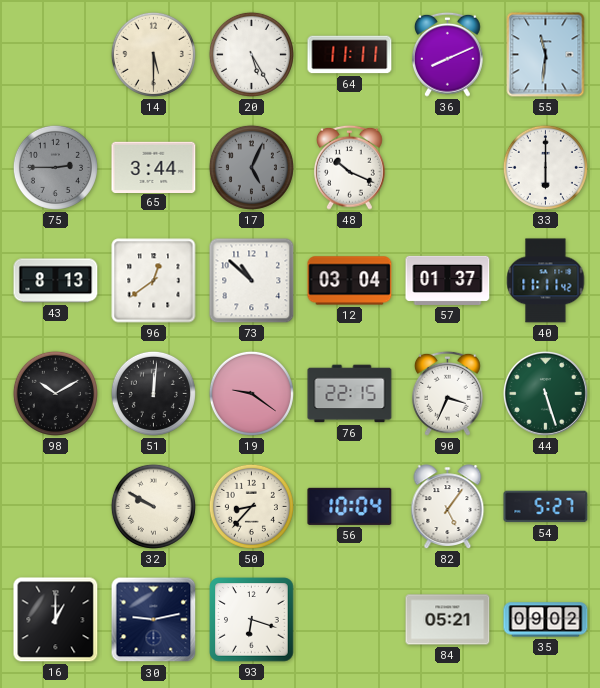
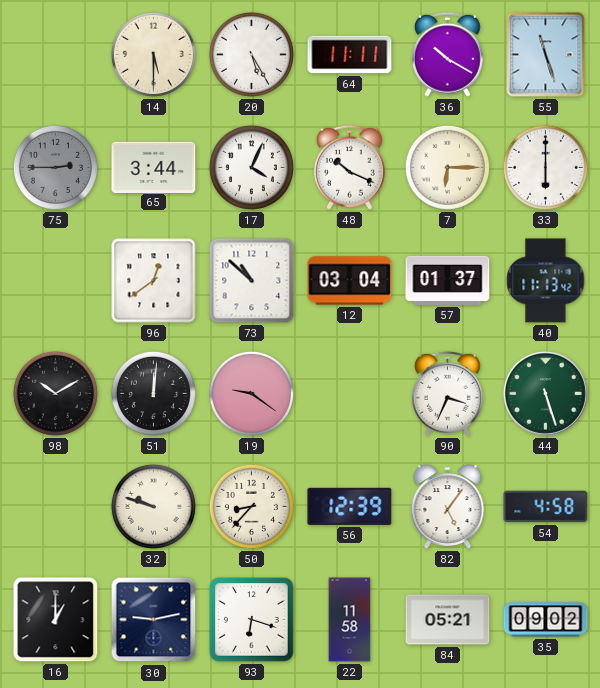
36: 8:11 -> 10:20 (447, 54)
55: 11:31 -> 11:27 (546, 55)
17: 5:04 -> 4:04 (251, 167)
17 dial: grey -> white (251, 167)
7: none -> 6:15 (447, 167)
43: 8:13 -> none (56, 281)
40: 11:11 -> 11:13 (546, 281)
76: 22:15 -> none (350, 394)
32: 9:50 -> 9:48 (153, 506)
56: 10:04 -> 12:39 (350, 506)
54: 5:27 -> 4:58 (546, 507)
22: none -> 11:58 (350, 620)
